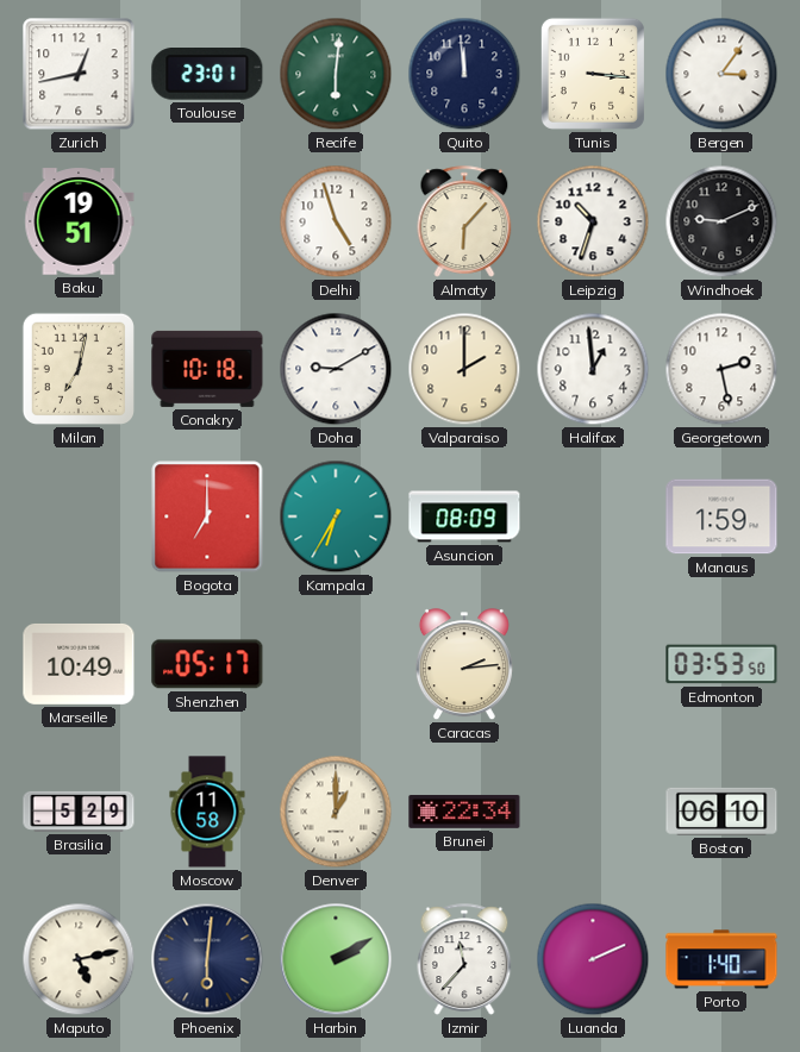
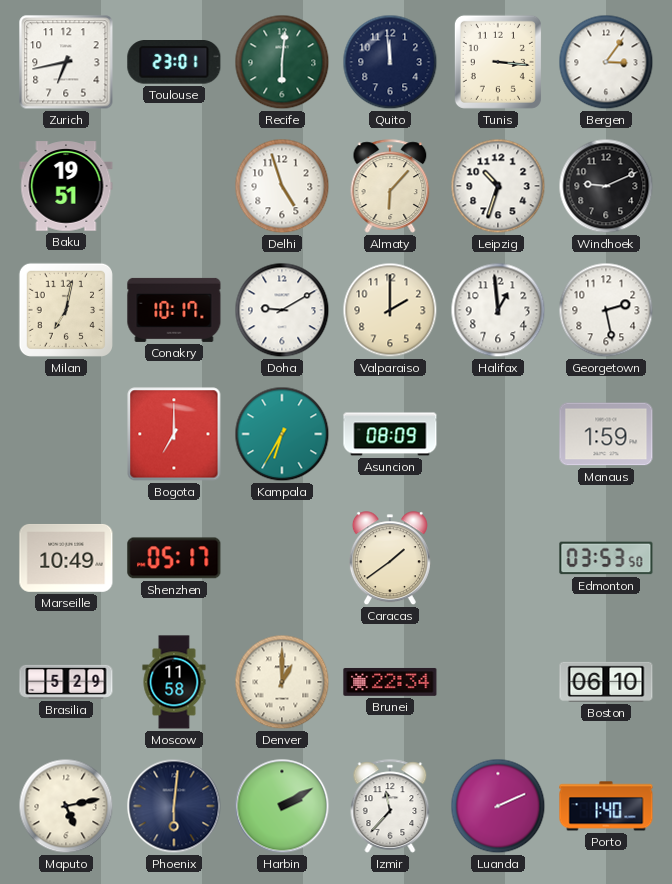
Zurich: 12:43 -> 6:43 (66, 62)
Conakry: 10:18 -> 10:17 (174, 310)
Caracas: 2:14 -> 1:39 (390, 559)
